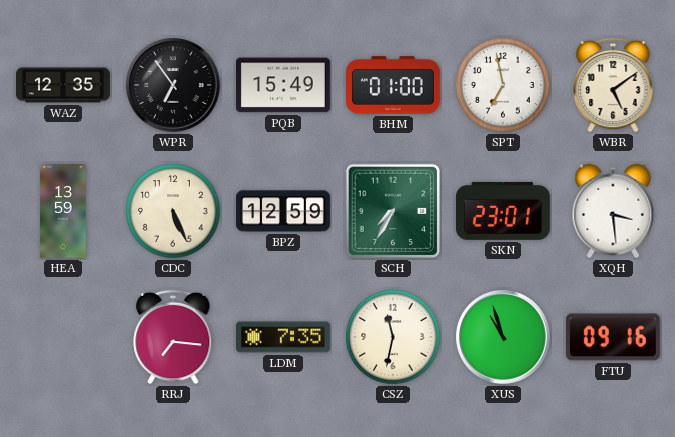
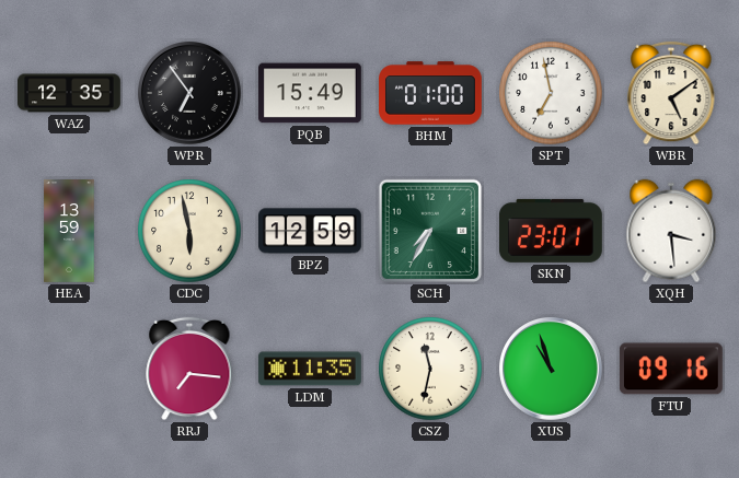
CDC: 5:26 -> 5:58 (189, 231)
LDM: 7:35 -> 11:35 (311, 369)
